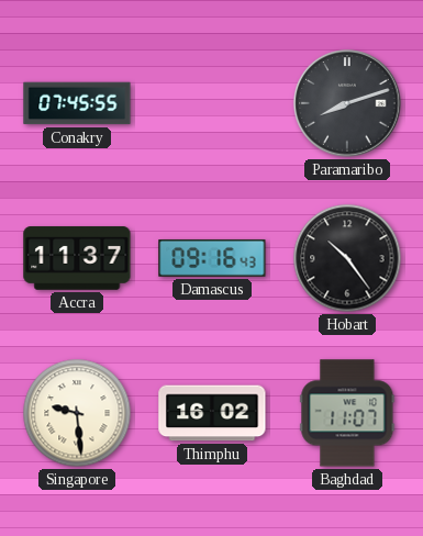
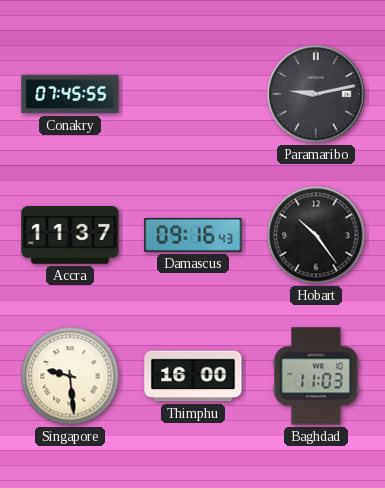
Paramaribo: 8:12 -> 9:13 (316, 94)
Thimphu: 16:02 -> 16:00 (193, 376)
Baghdad: 11:07 -> 11:03 (316, 376)
